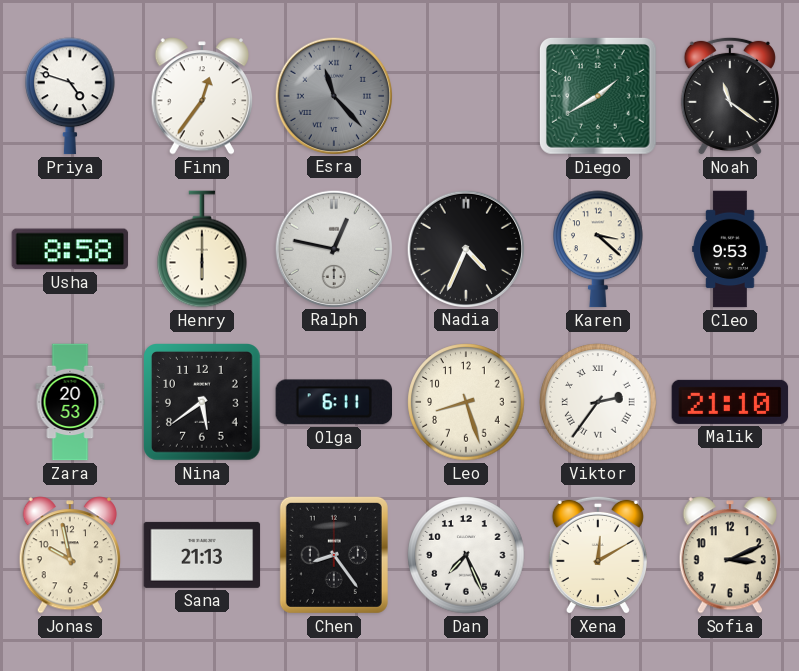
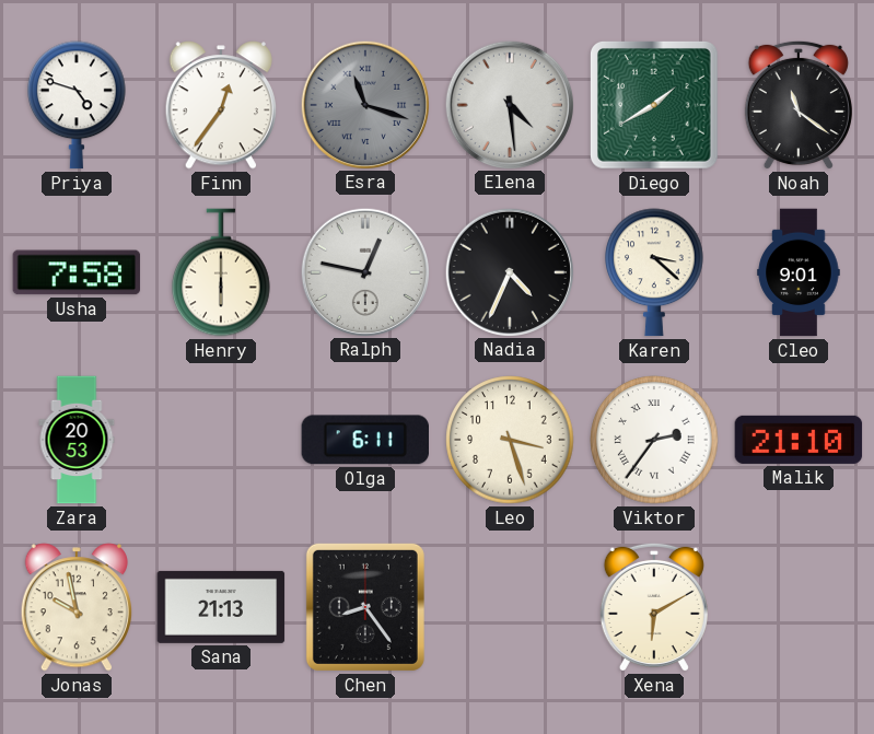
Esra: 11:23 -> 11:18 (364, 104)
Elena: none -> 4:29 (509, 104)
Usha: 8:58 -> 7:58 (77, 272)
Cleo: 9:53 -> 9:01 (799, 272)
Nina: 5:39 -> none (203, 403)
Leo: 8:27 -> 3:27 (510, 440)
Dan: 7:26 -> none (466, 555)
Xena: 12:10 -> 6:10 (654, 607)
Sofia: 3:11 -> none (729, 555)
